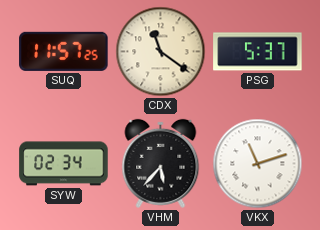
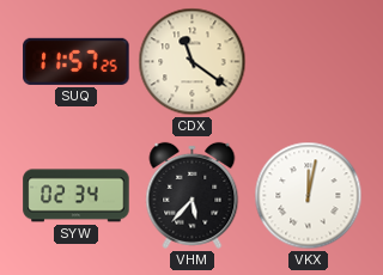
PSG: 5:37 -> none (258, 52)
VKX: 11:12 -> 12:02 (309, 196)
